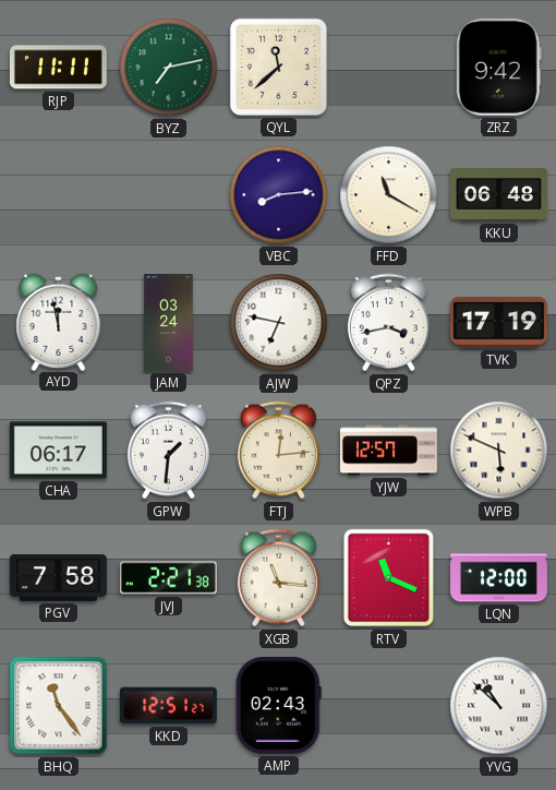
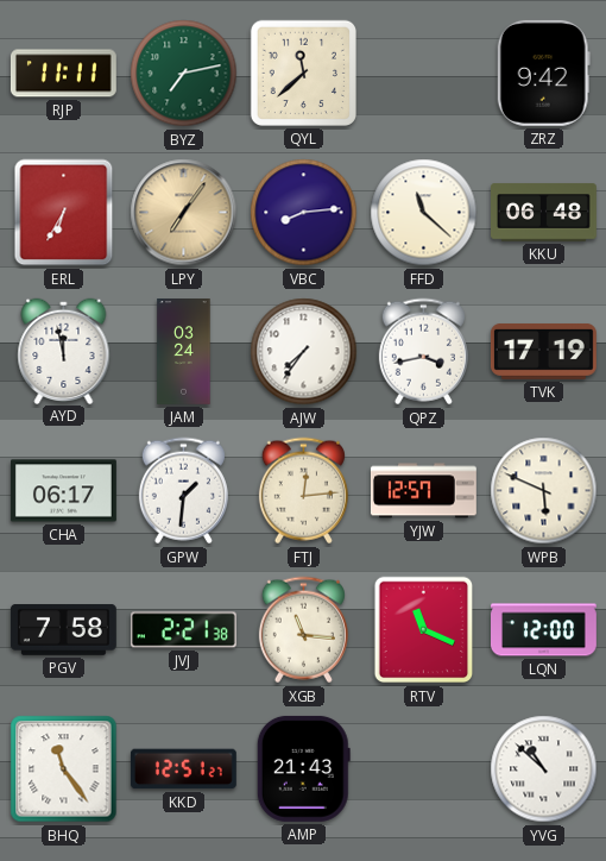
ERL: none -> 6:35 (64, 213)
LPY: none -> 7:06 (184, 213)
FFD: 11:20 -> 11:22 (424, 213)
AJW: 6:47 -> 7:36 (304, 352)
AMP: 02:43 -> 21:43 (303, 768)
